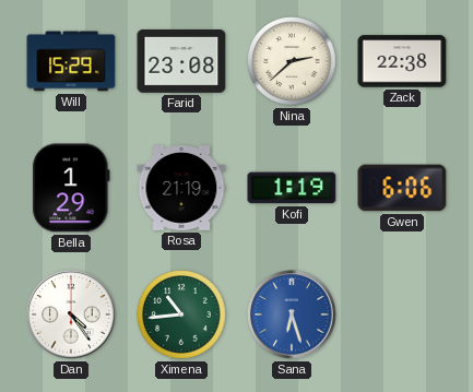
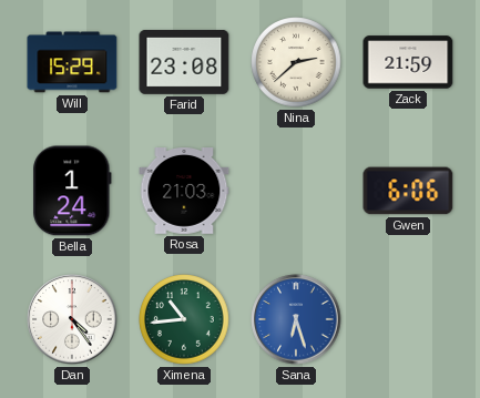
Zack: 22:38 -> 21:59 (408, 62)
Bella: 1:29 -> 1:24 (72, 191)
Rosa: 21:19 -> 21:03 (184, 192)
Kofi: 1:19 -> none (292, 188)
